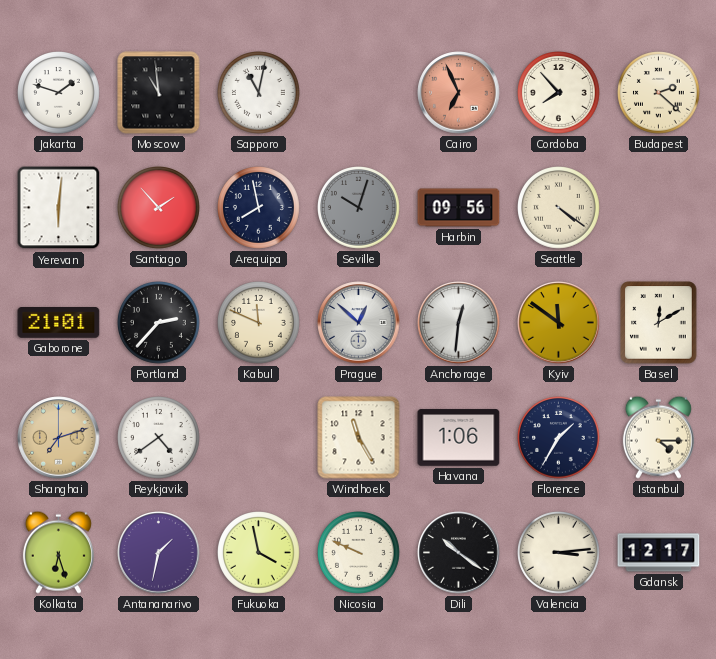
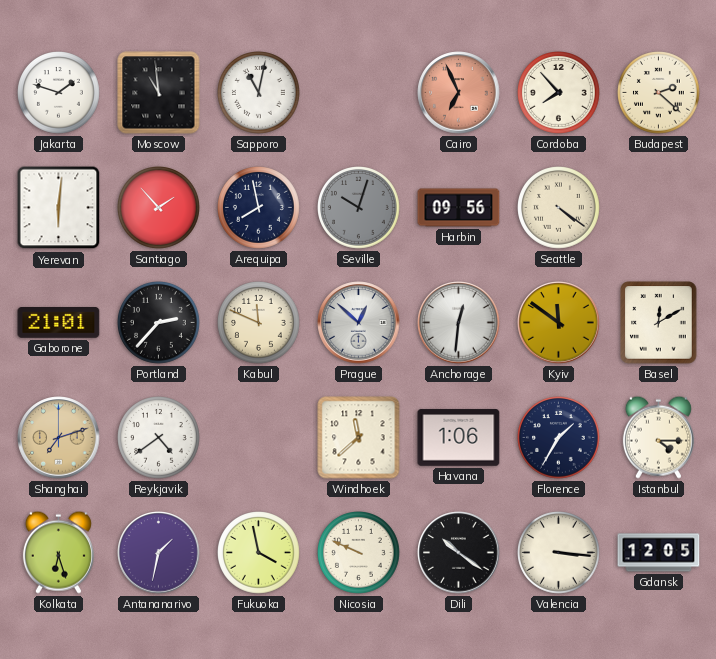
Windhoek: 11:25 -> 11:38 (359, 438)
Valencia: 3:14 -> 3:16 (559, 553)
Gdansk: 12:17 -> 12:05 (659, 553)
